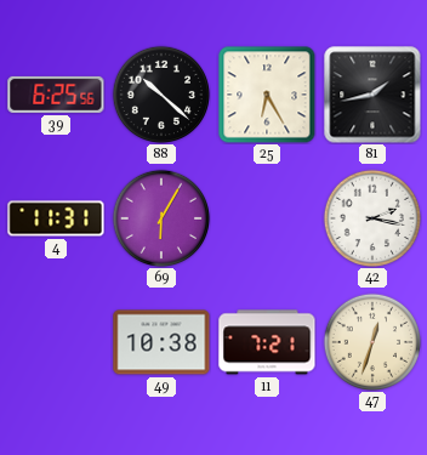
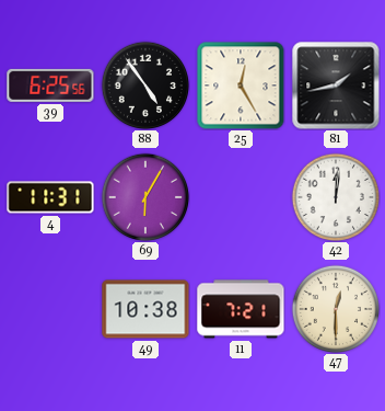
88: 10:22 -> 4:54 (144, 84)
25: 6:25 -> 12:25 (241, 85)
42: 2:17 -> 12:01 (335, 196)
47: 12:33 -> 12:30 (335, 308)
